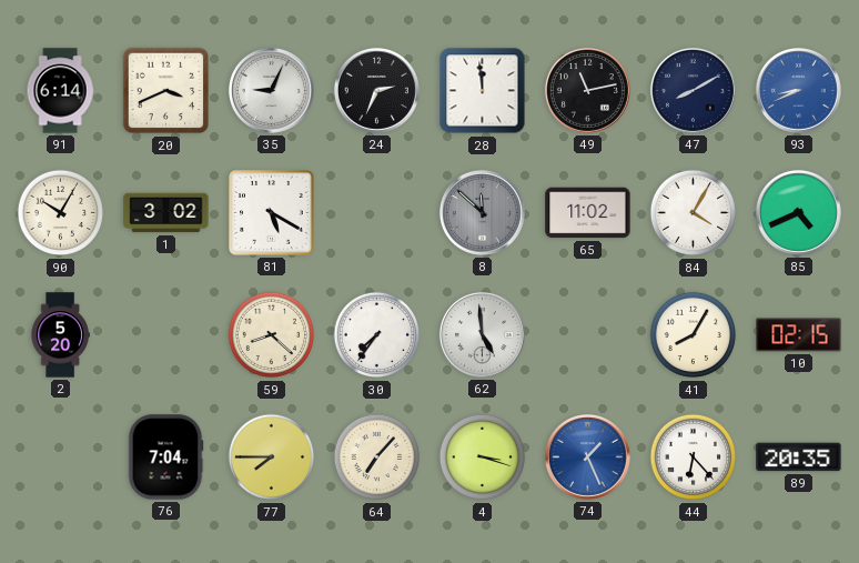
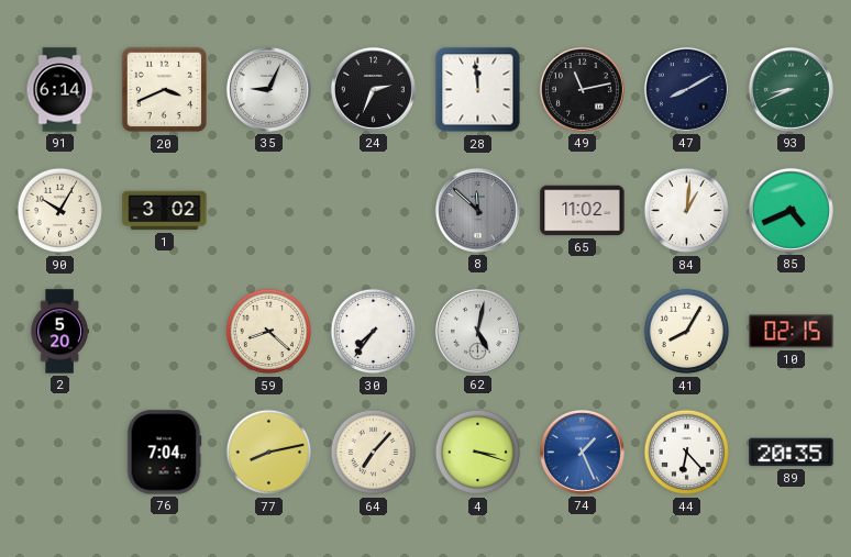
93 dial: blue -> green (791, 89)
81: 5:20 -> none (272, 213)
84: 4:05 -> 1:01 (687, 211)
62: 4:59 -> 5:02 (477, 331)
77: 7:45 -> 8:13 (269, 453)
